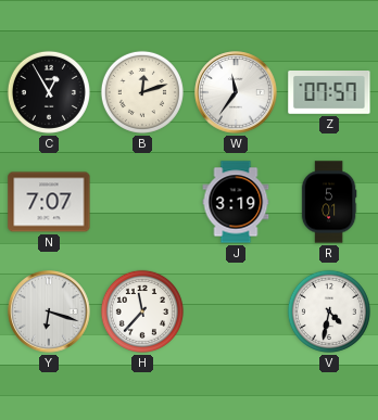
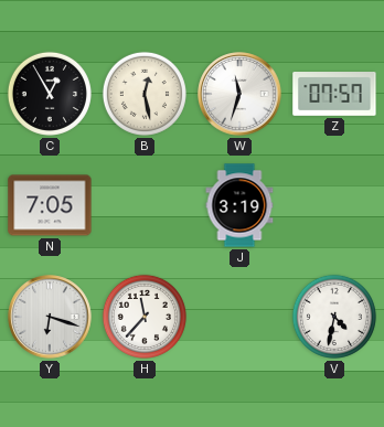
B: 12:12 -> 12:28 (145, 94)
W: 11:36 -> 11:33 (239, 94)
N: 7:07 -> 7:05 (50, 205)
R: 5:01 -> none (329, 202)
